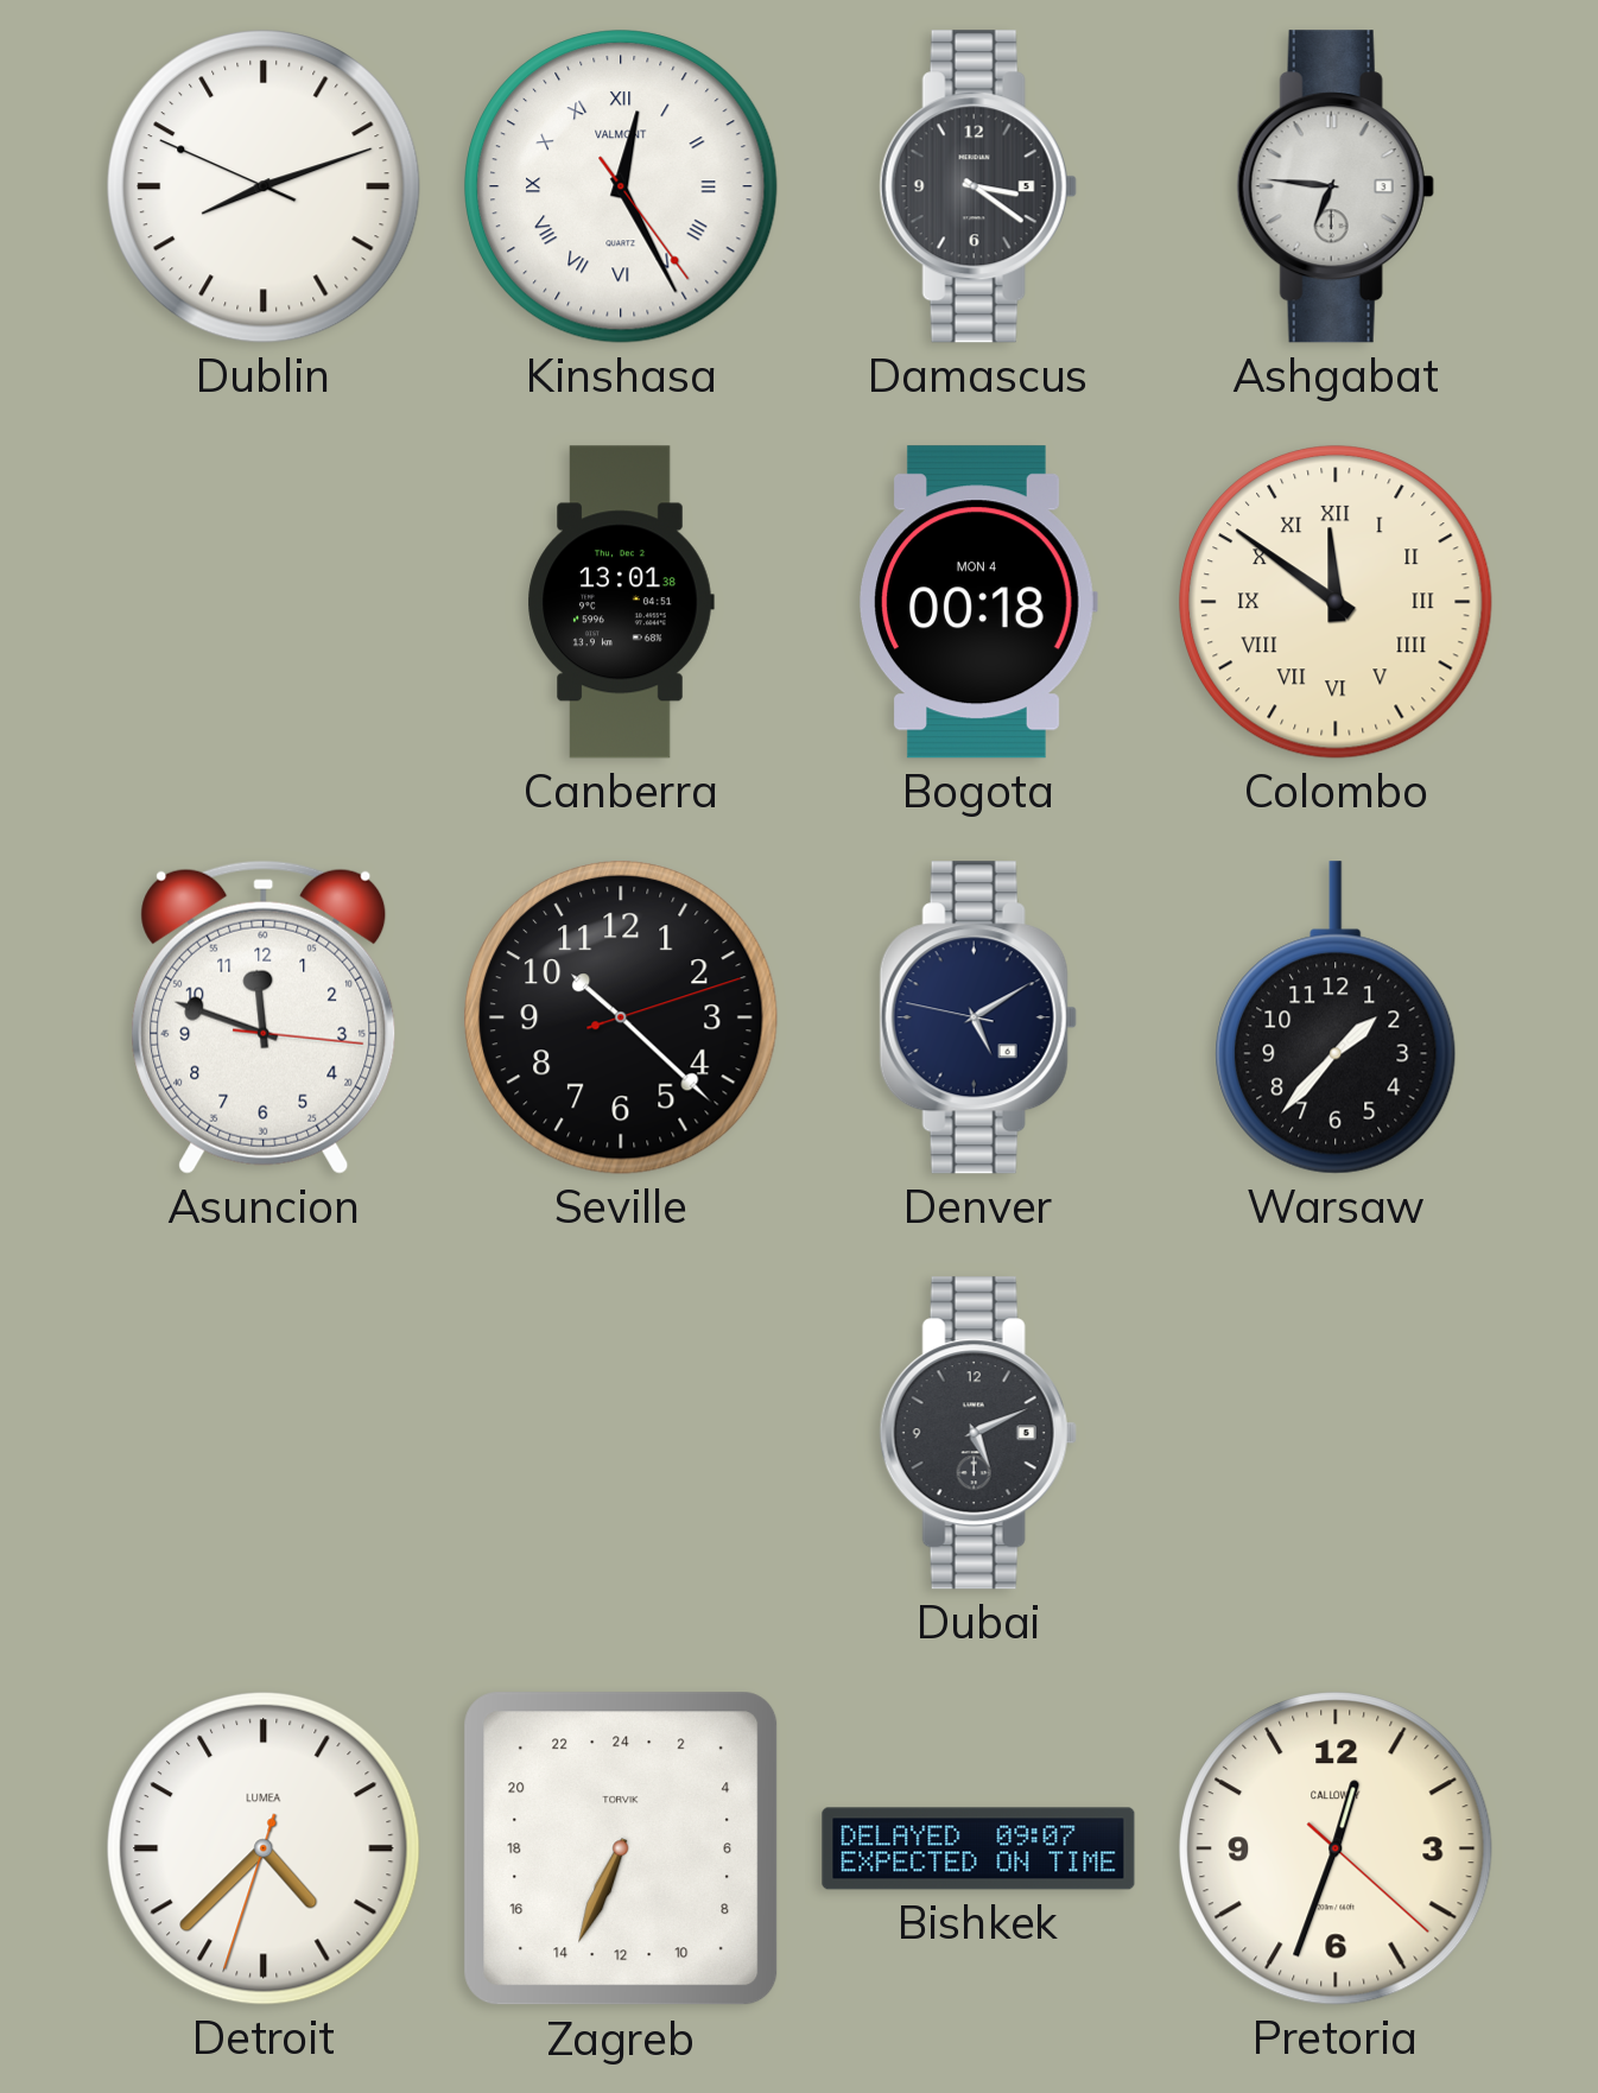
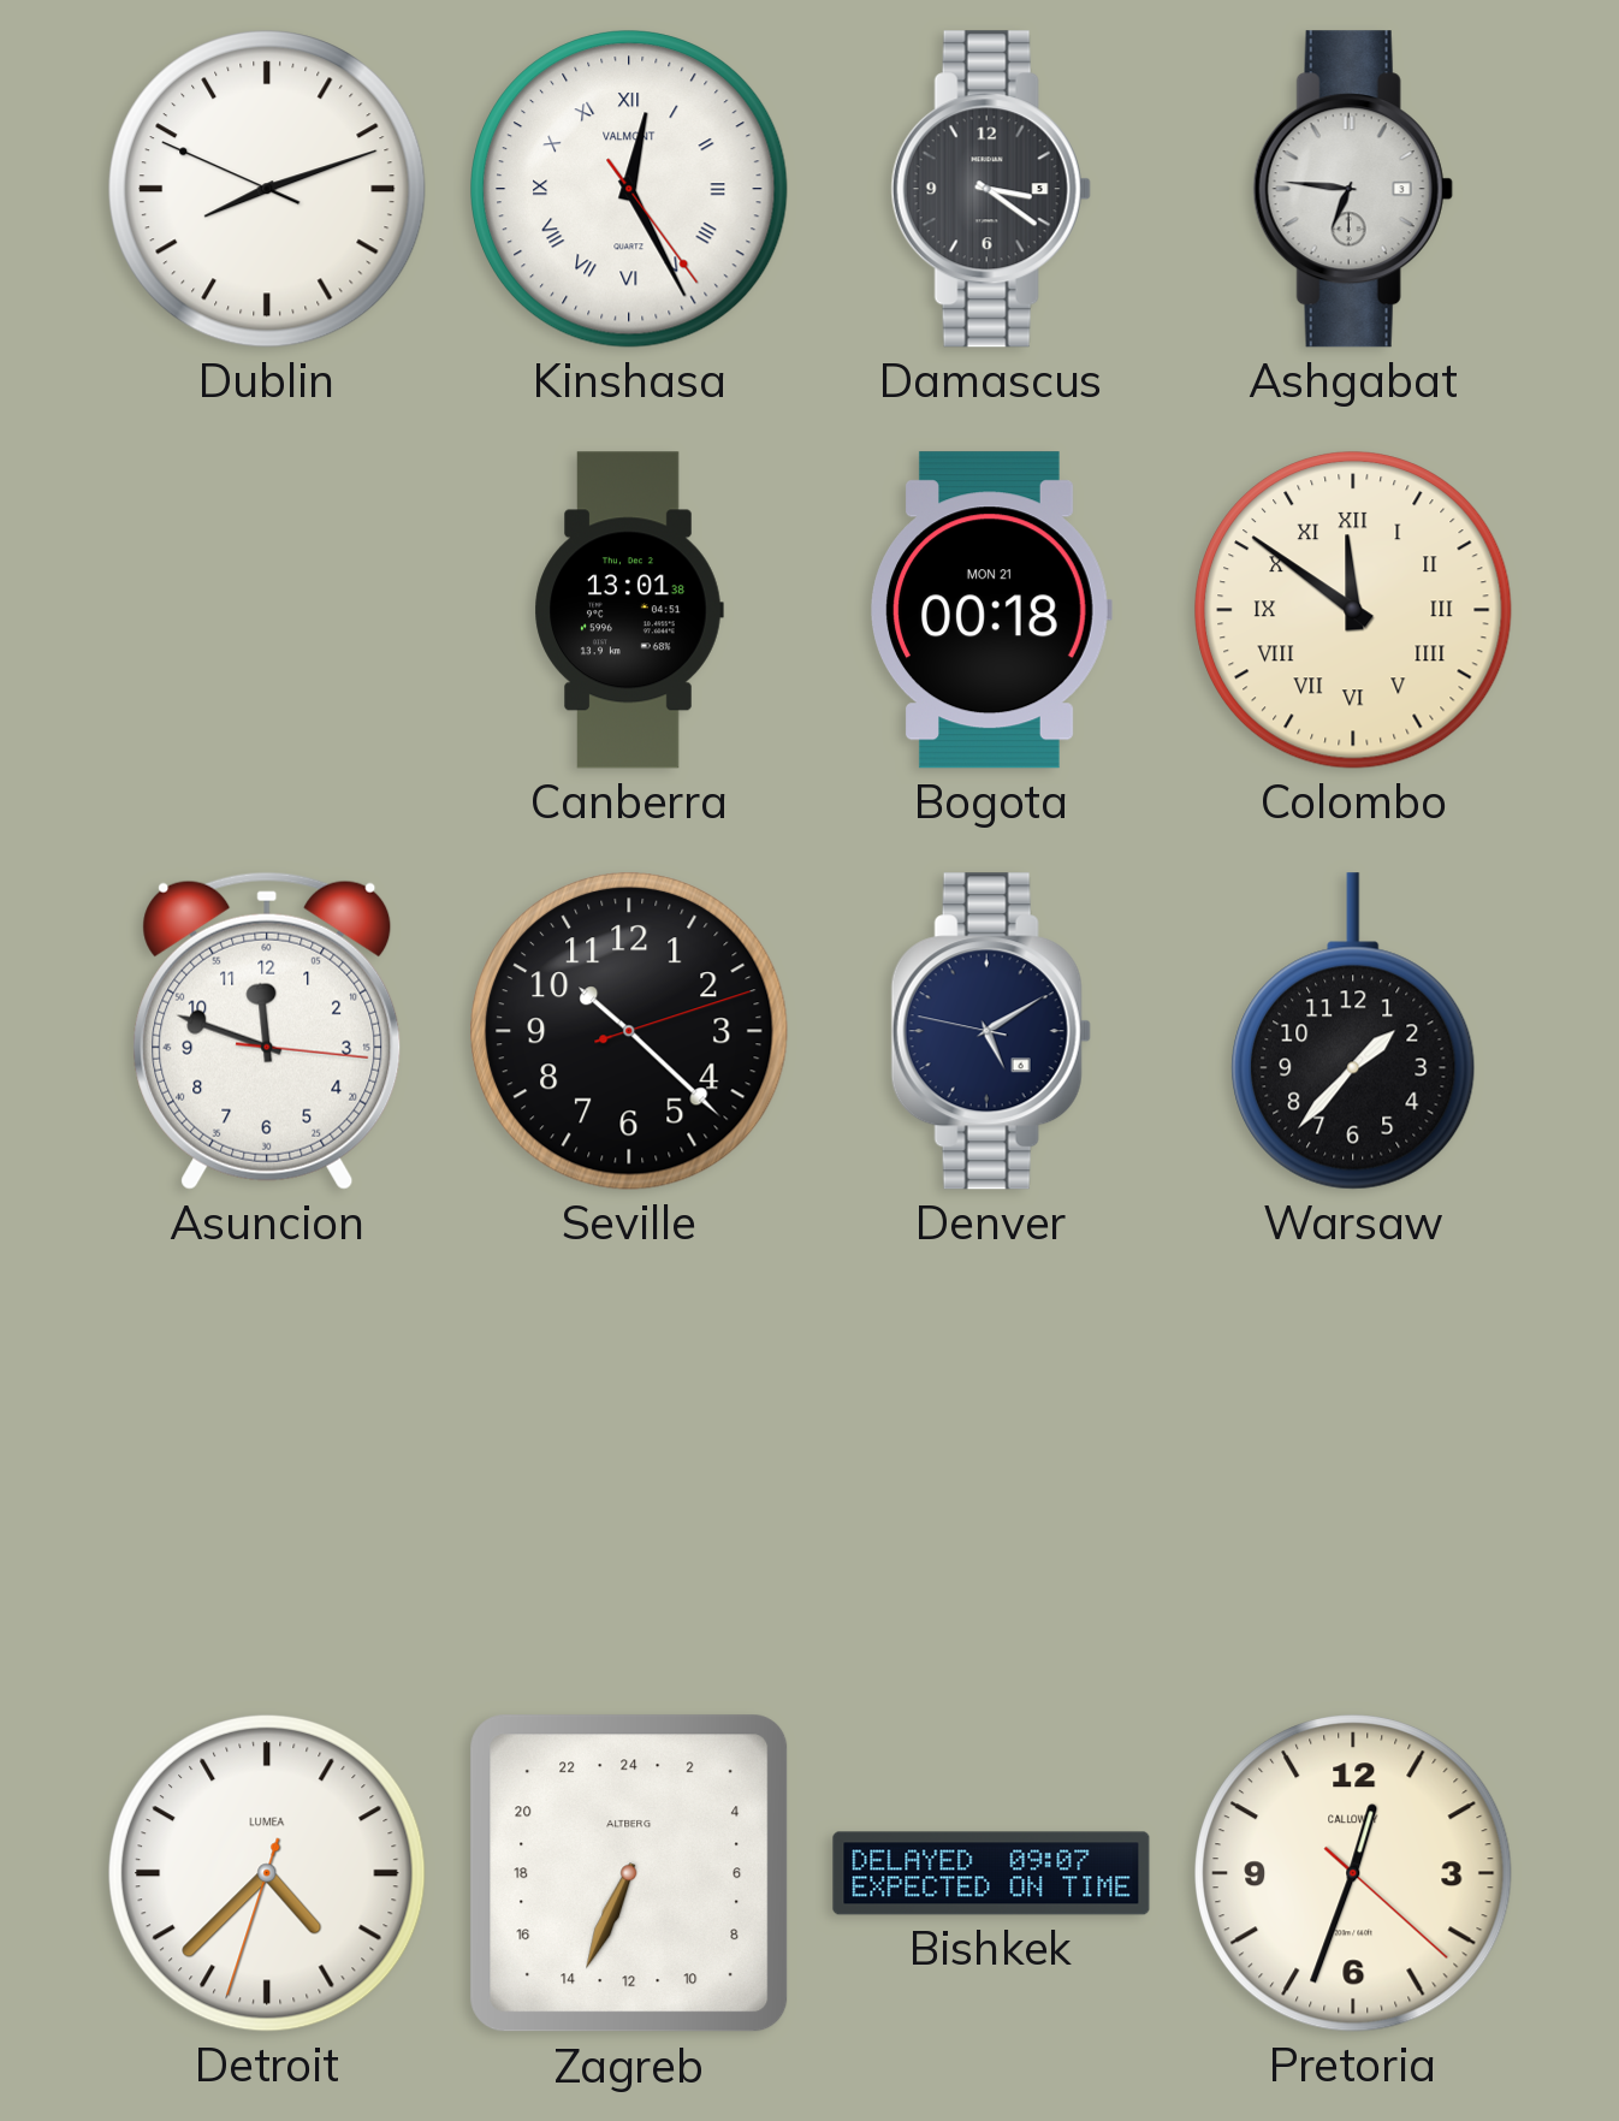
Bogota date: MON 4 -> MON 21 (991, 610)
Dubai: 5:11 -> none (978, 1433)
Zagreb brand: TORVIK -> ALTBERG (629, 1873)
